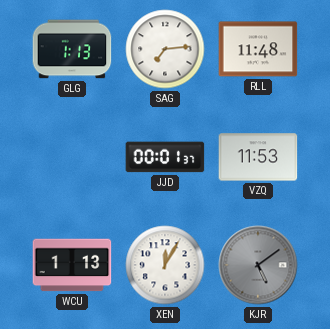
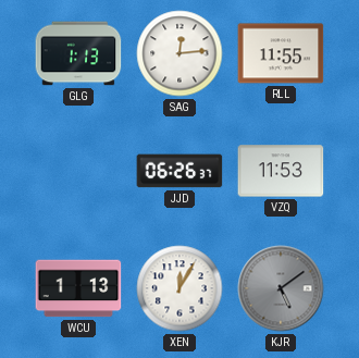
SAG: 7:14 -> 12:14 (179, 53)
RLL: 11:48 -> 11:55 (281, 53)
JJD: 00:01 -> 06:26 (179, 171)
